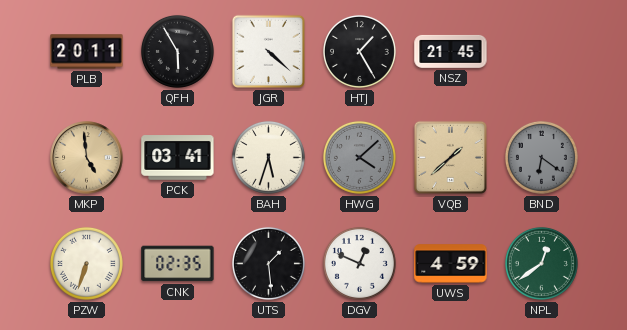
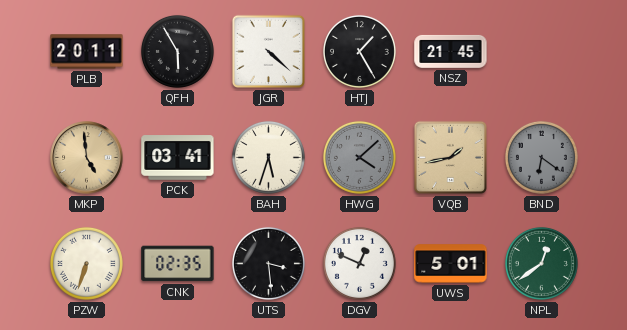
VQB: 1:38 -> 1:43 (450, 157)
UTS: 1:29 -> 3:29 (268, 263)
UWS: 4:59 -> 5:01 (451, 264)
